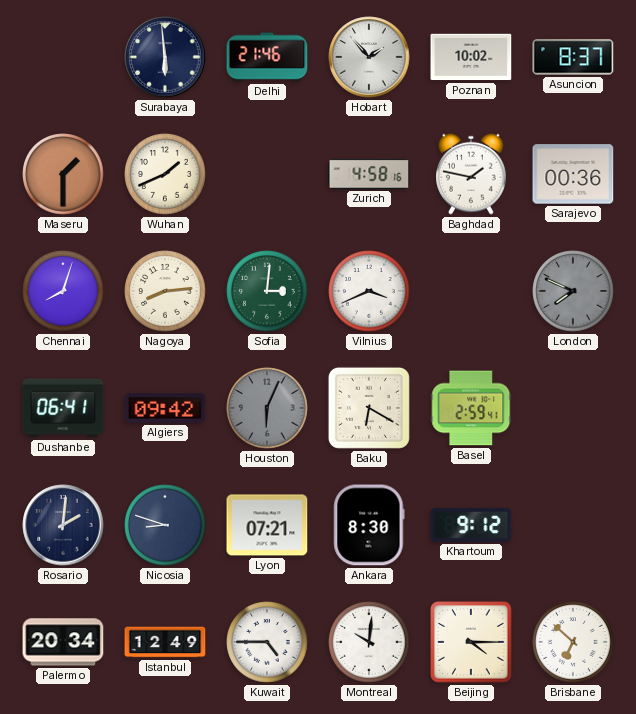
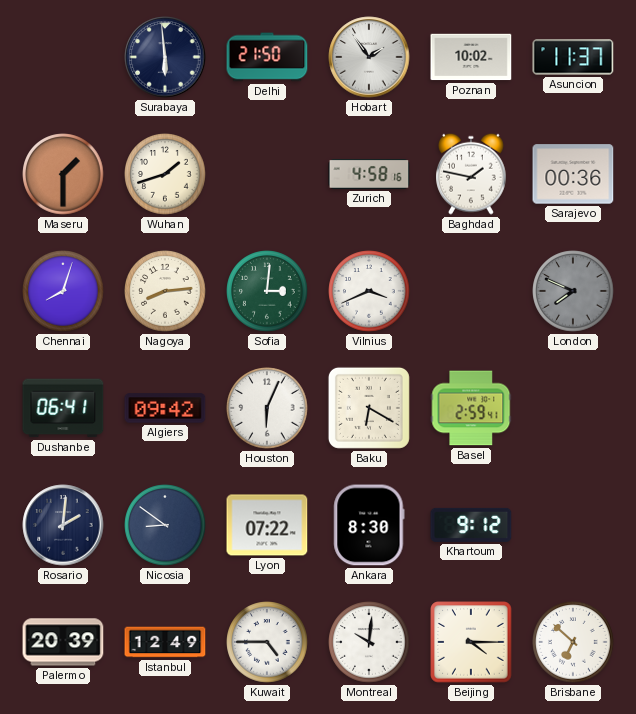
Delhi: 21:46 -> 21:50 (267, 57)
Hobart: 1:53 -> 1:54 (369, 57)
Asuncion: 8:37 -> 11:37 (573, 57)
Wuhan: 1:41 -> 1:42 (165, 174)
Houston dial: grey -> white (267, 408)
Nicosia: 8:48 -> 8:51 (165, 525)
Lyon: 07:21 -> 07:22 (267, 525)
Palermo: 20:34 -> 20:39 (63, 642)
